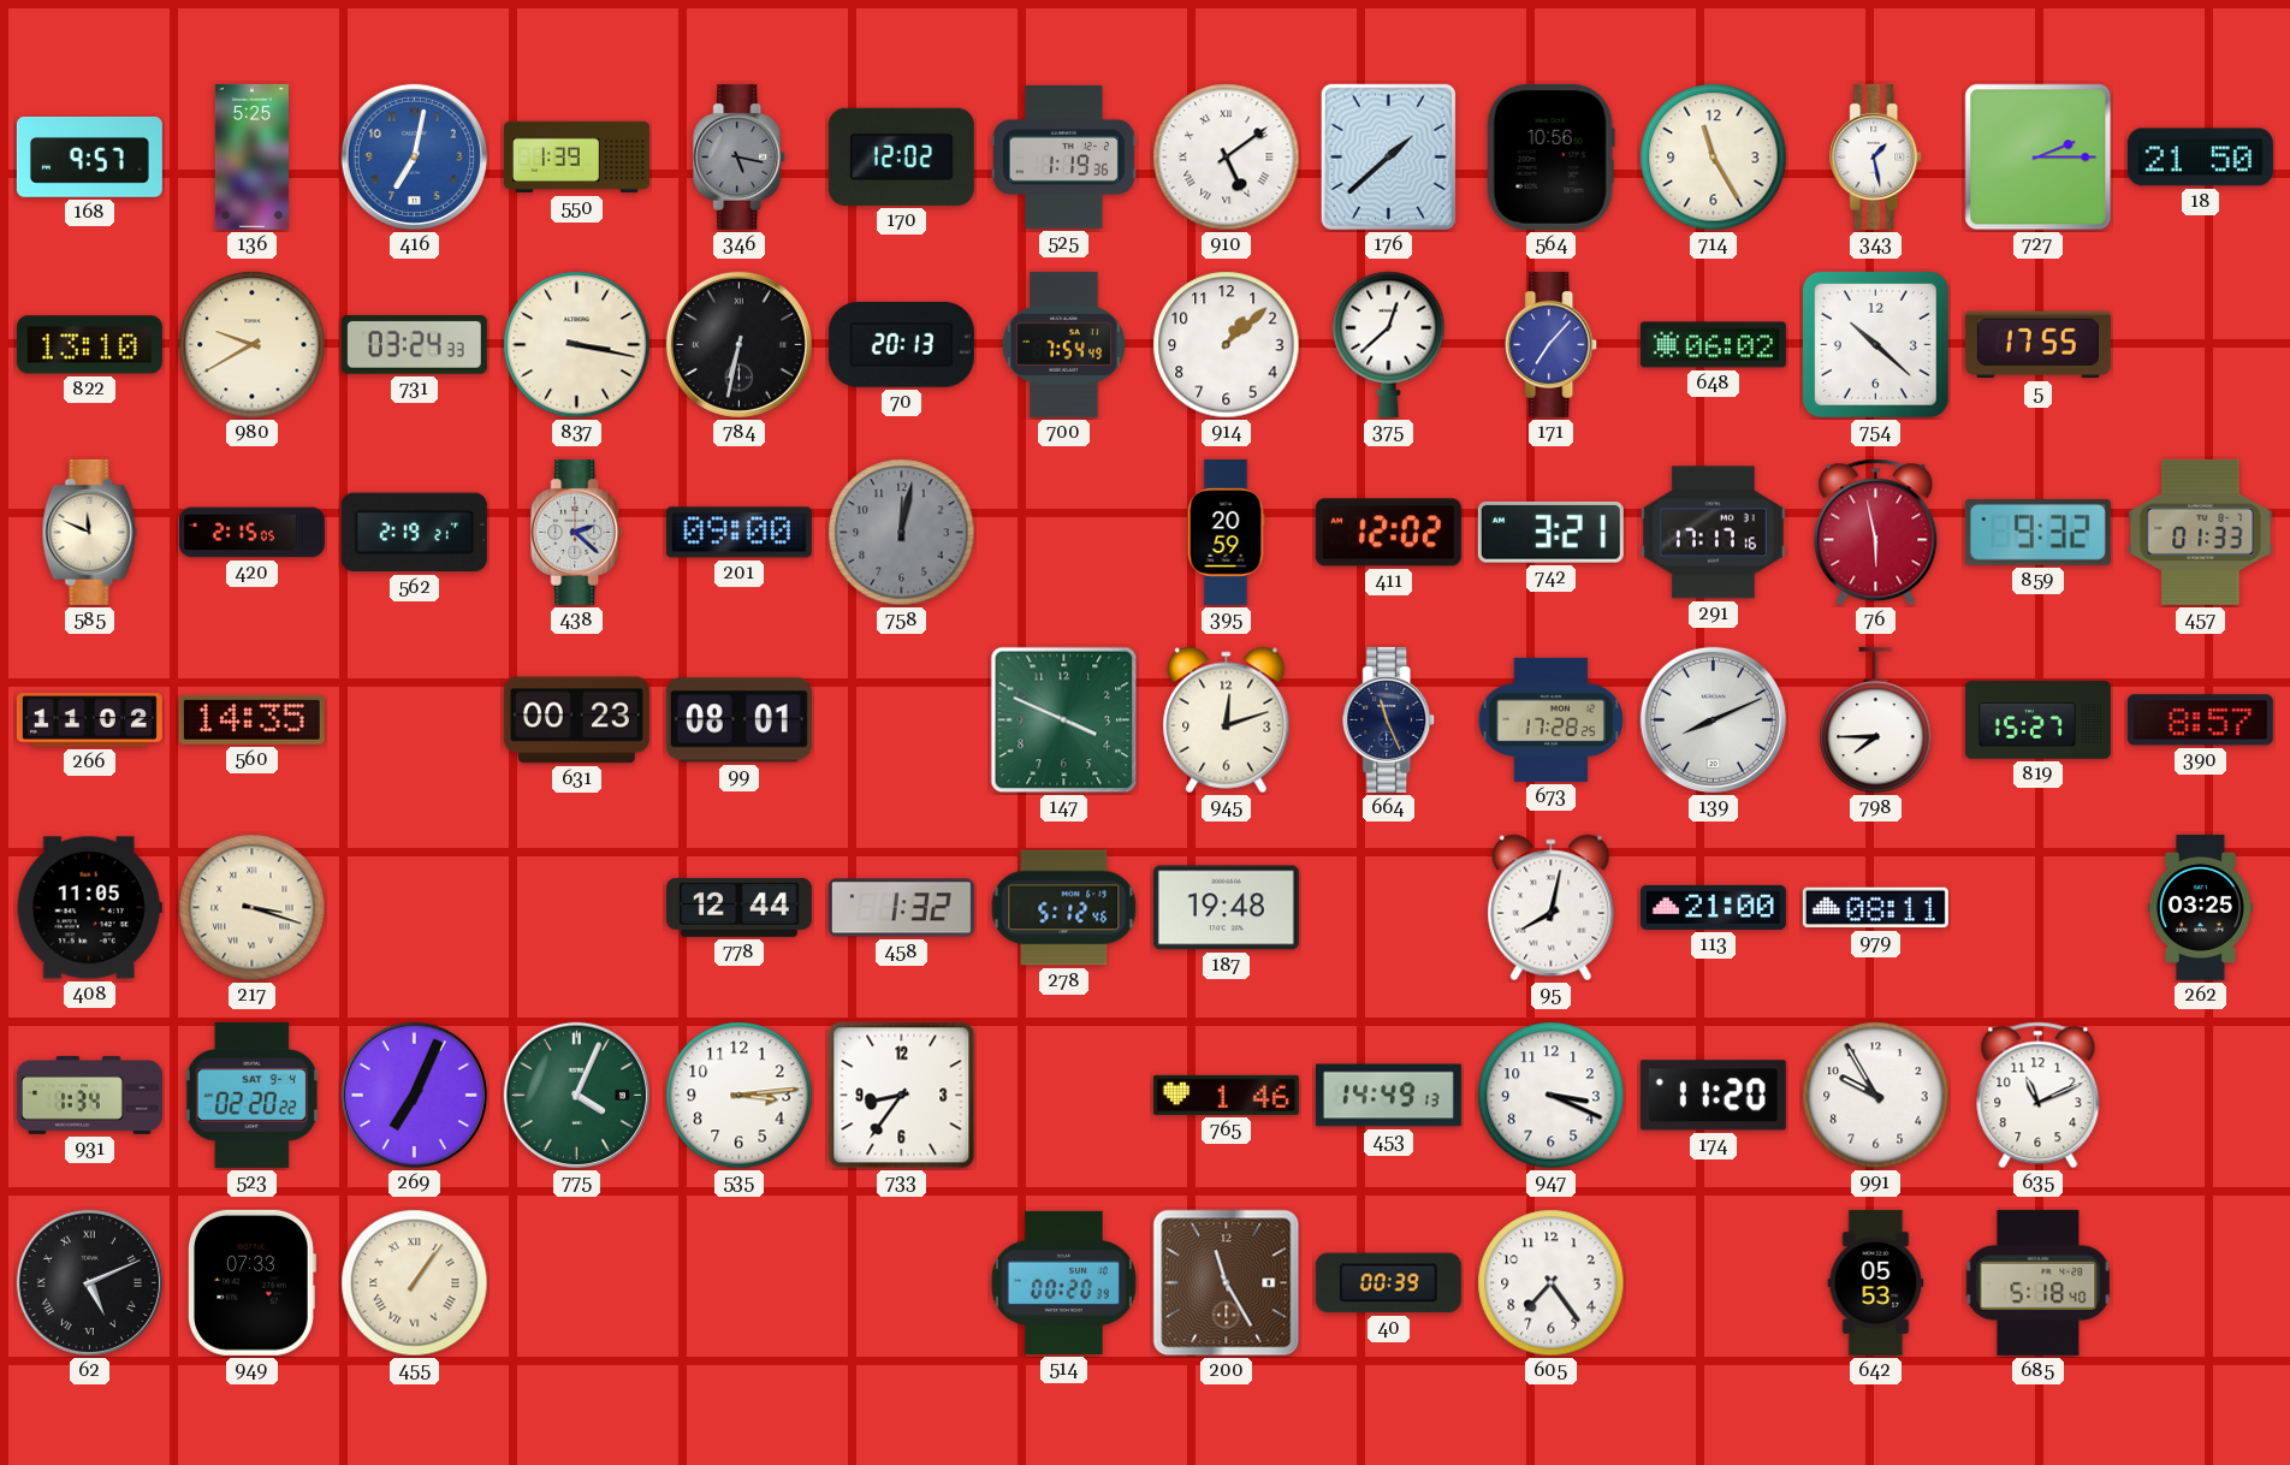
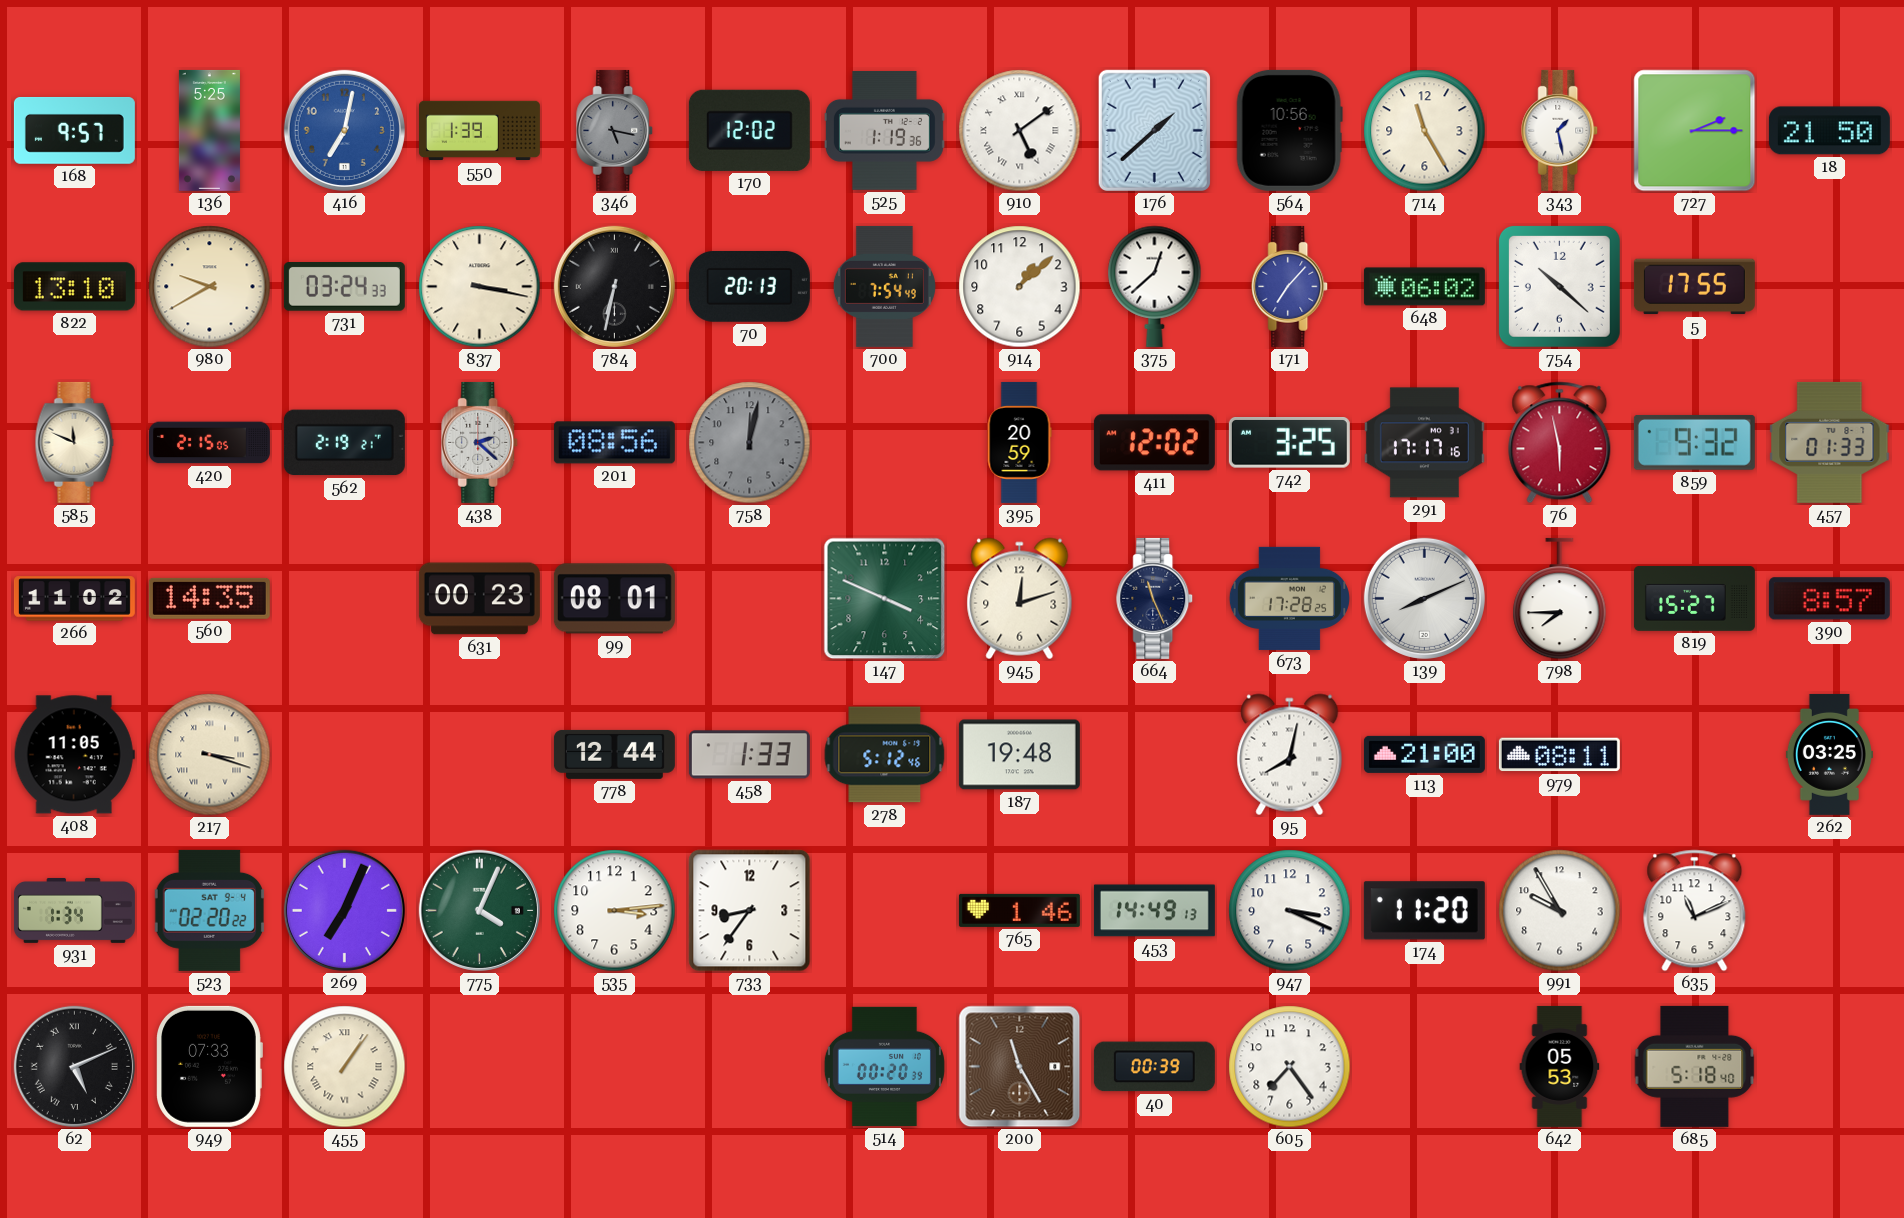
201: 09:00 -> 08:56 (614, 443)
742: 3:21 -> 3:25 (1289, 443)
458: 1:32 -> 1:33 (749, 755)
